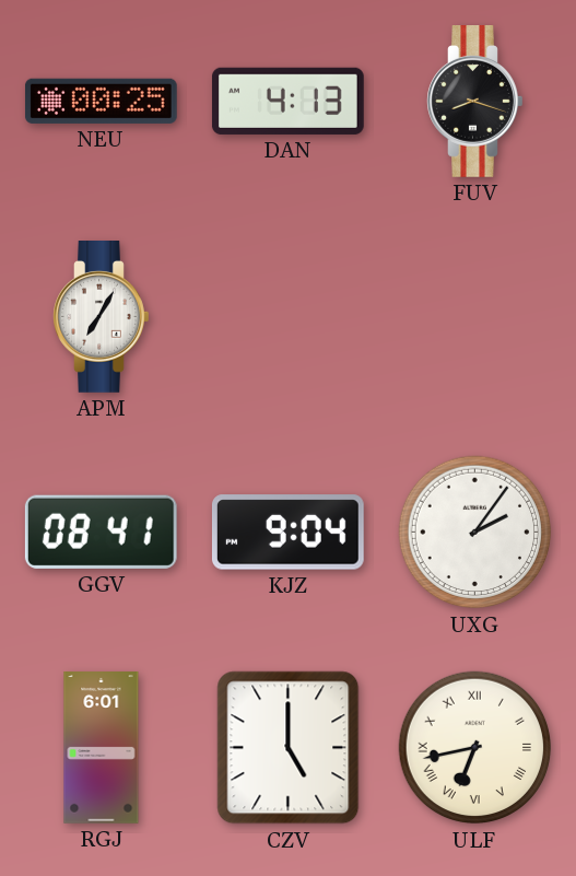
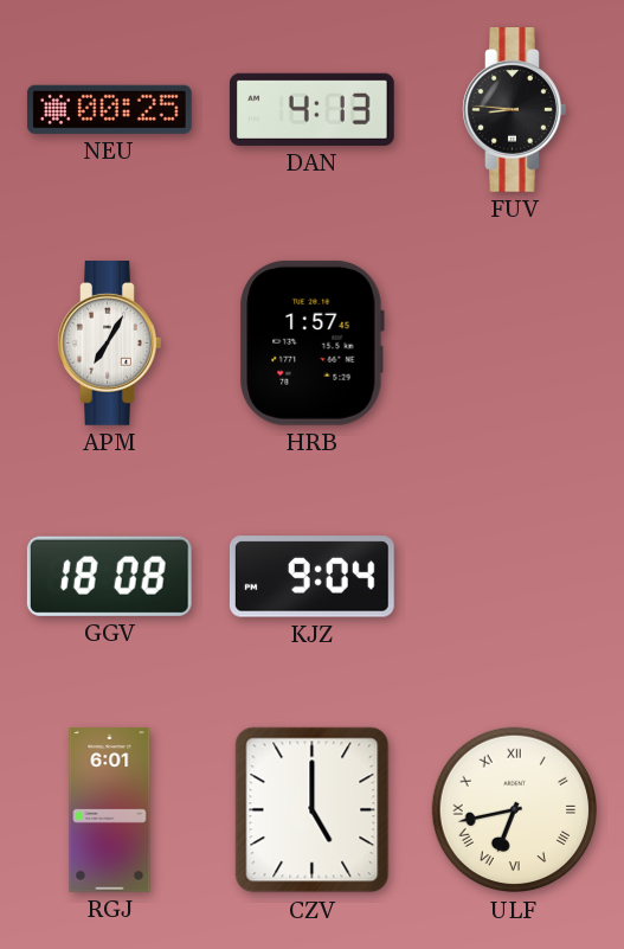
FUV: 8:18 -> 8:46 (515, 110)
HRB: none -> 1:57 (311, 342)
GGV: 08:41 -> 18:08 (109, 576)
UXG: 2:06 -> none (475, 533)
